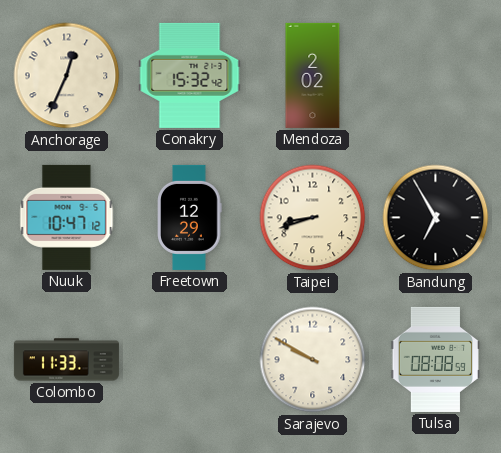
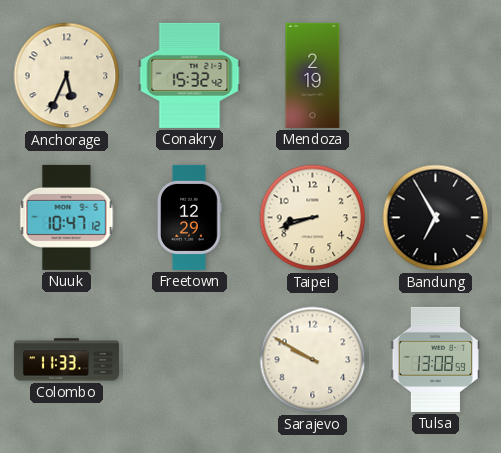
Anchorage: 12:34 -> 5:34 (67, 76)
Mendoza: 2:02 -> 2:19 (313, 75)
Tulsa: 08:08 -> 13:08 (435, 359)
